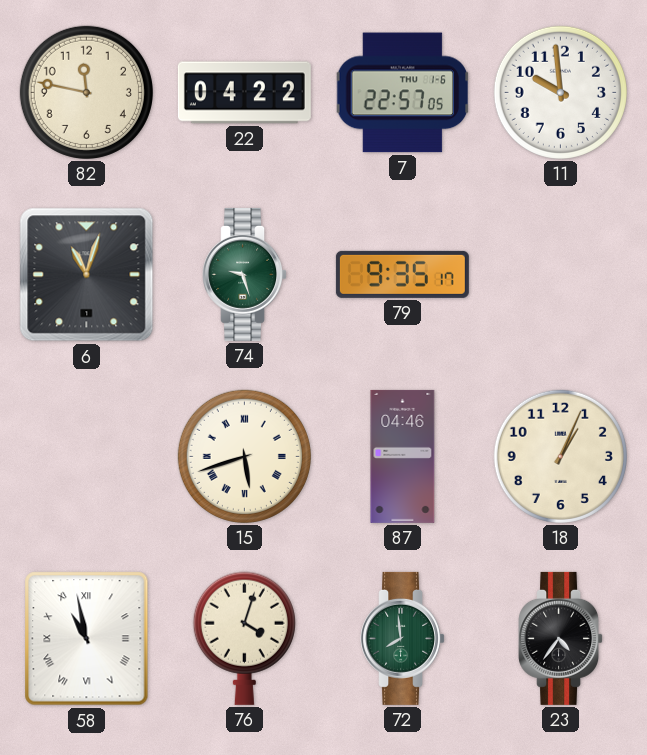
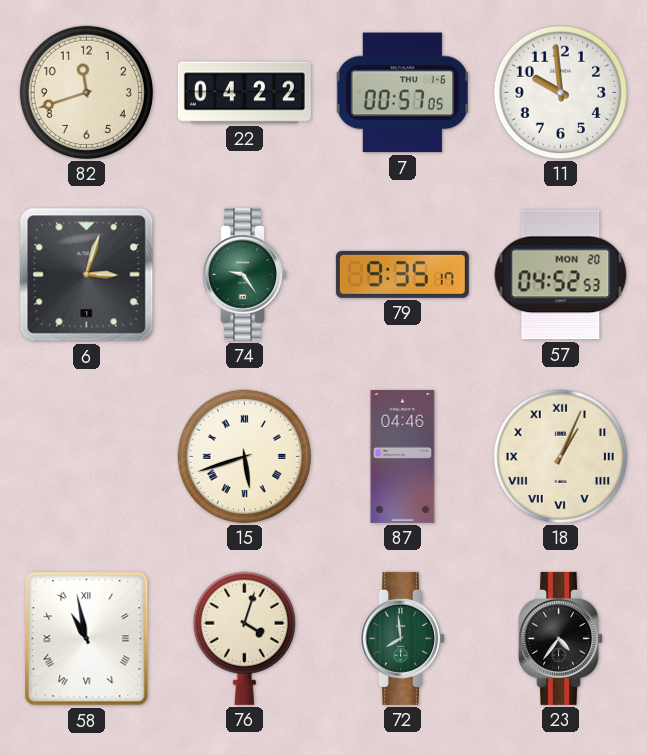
82: 11:47 -> 11:42 (86, 92)
7: 22:57 -> 00:57 (403, 93)
6: 11:03 -> 3:03 (87, 275)
74: 9:27 -> 9:24 (245, 274)
57: none -> 04:52 (561, 275)
18 numerals: Arabic -> Roman (560, 456)
